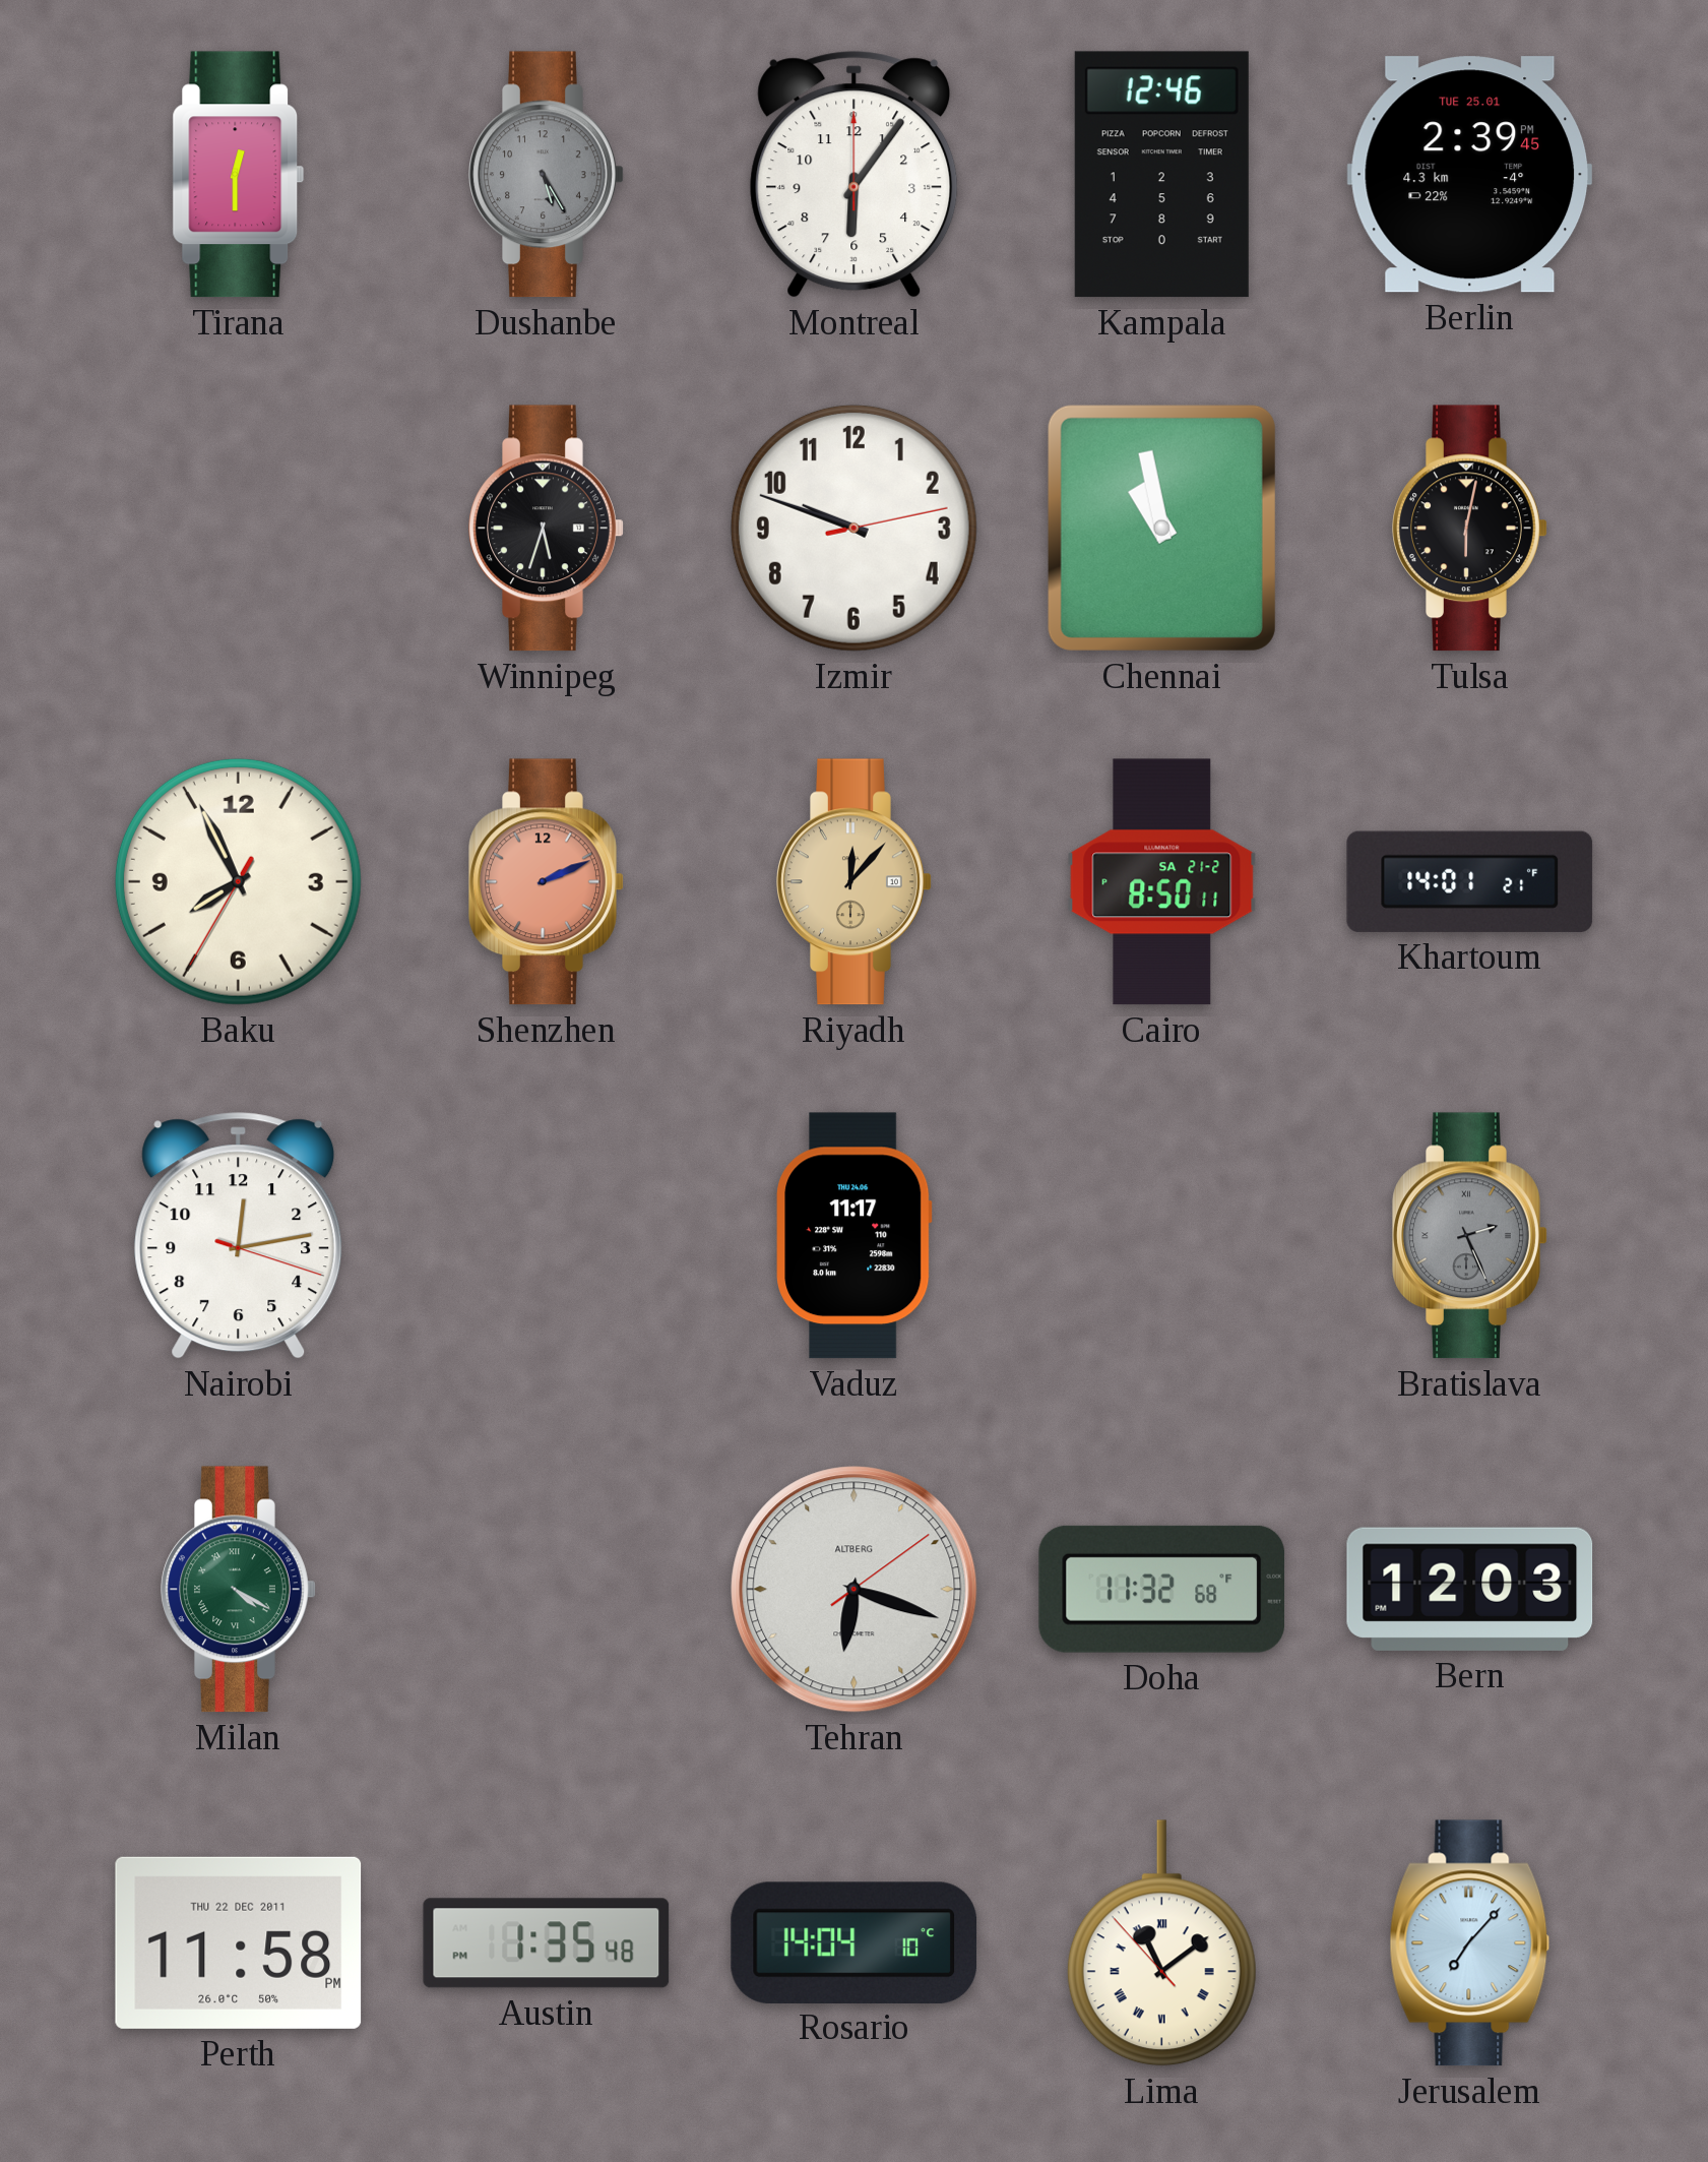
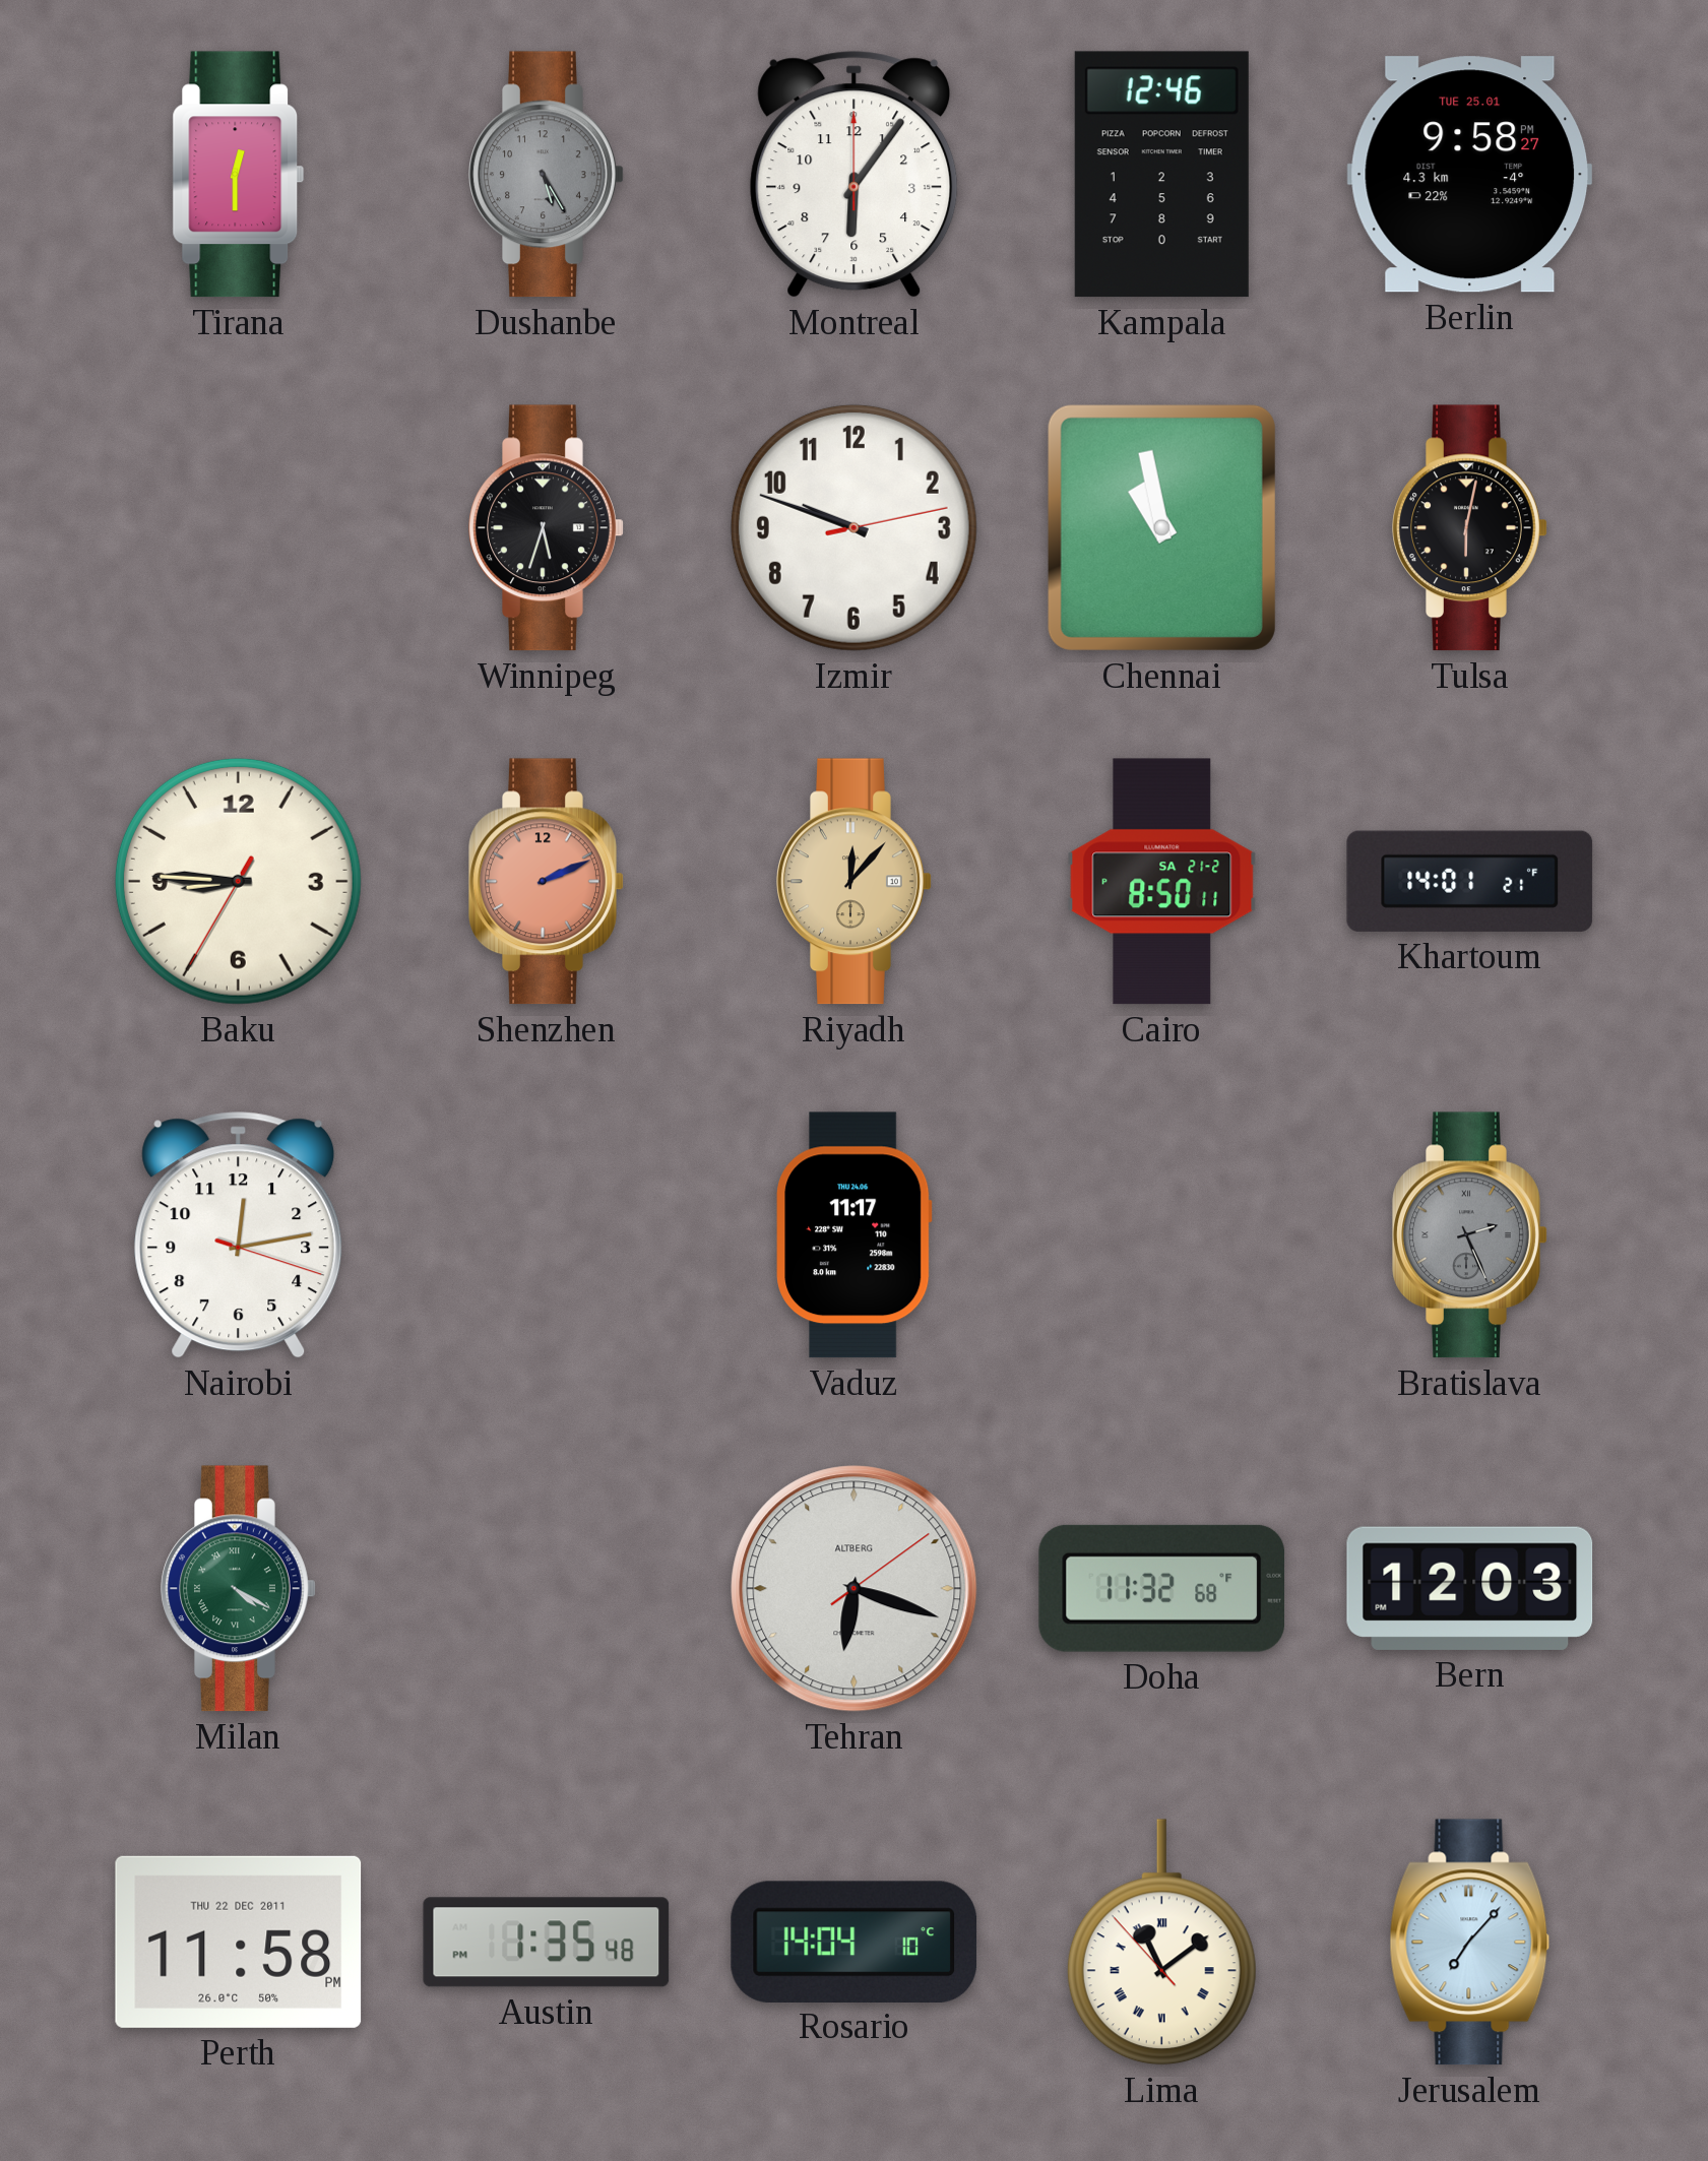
Berlin: 2:39 -> 9:58 (1470, 175)
Baku: 7:55 -> 8:45 (238, 881)
